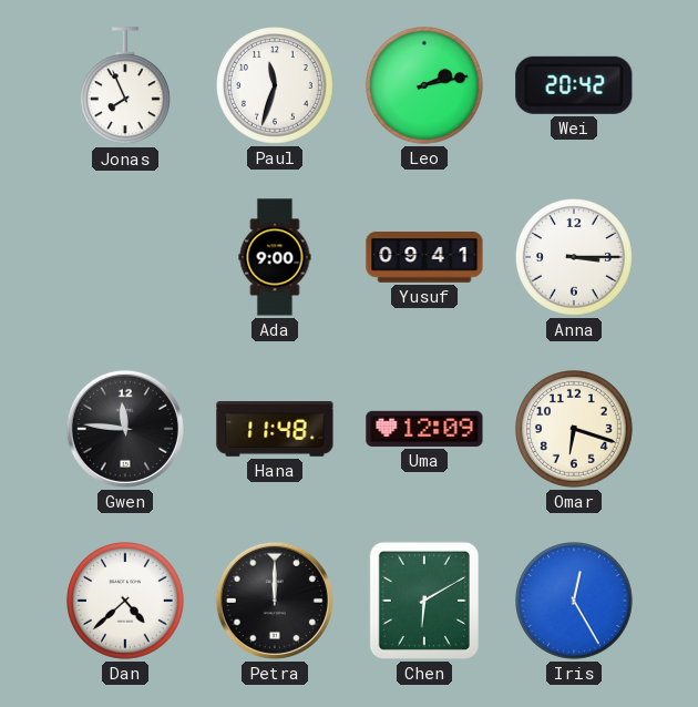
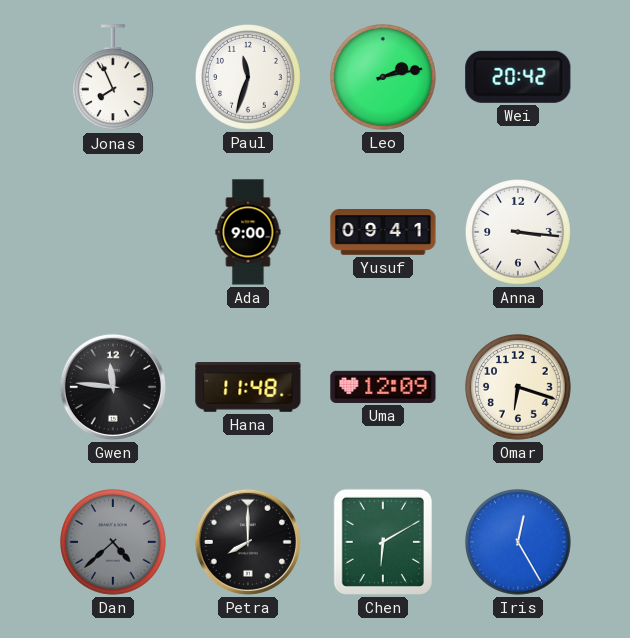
Anna: 3:15 -> 3:16 (519, 233)
Dan dial: white -> grey (114, 543)
Petra: 12:00 -> 8:00 (248, 542)
